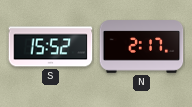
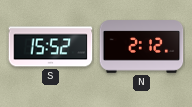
N: 2:17 -> 2:12 (142, 47)
